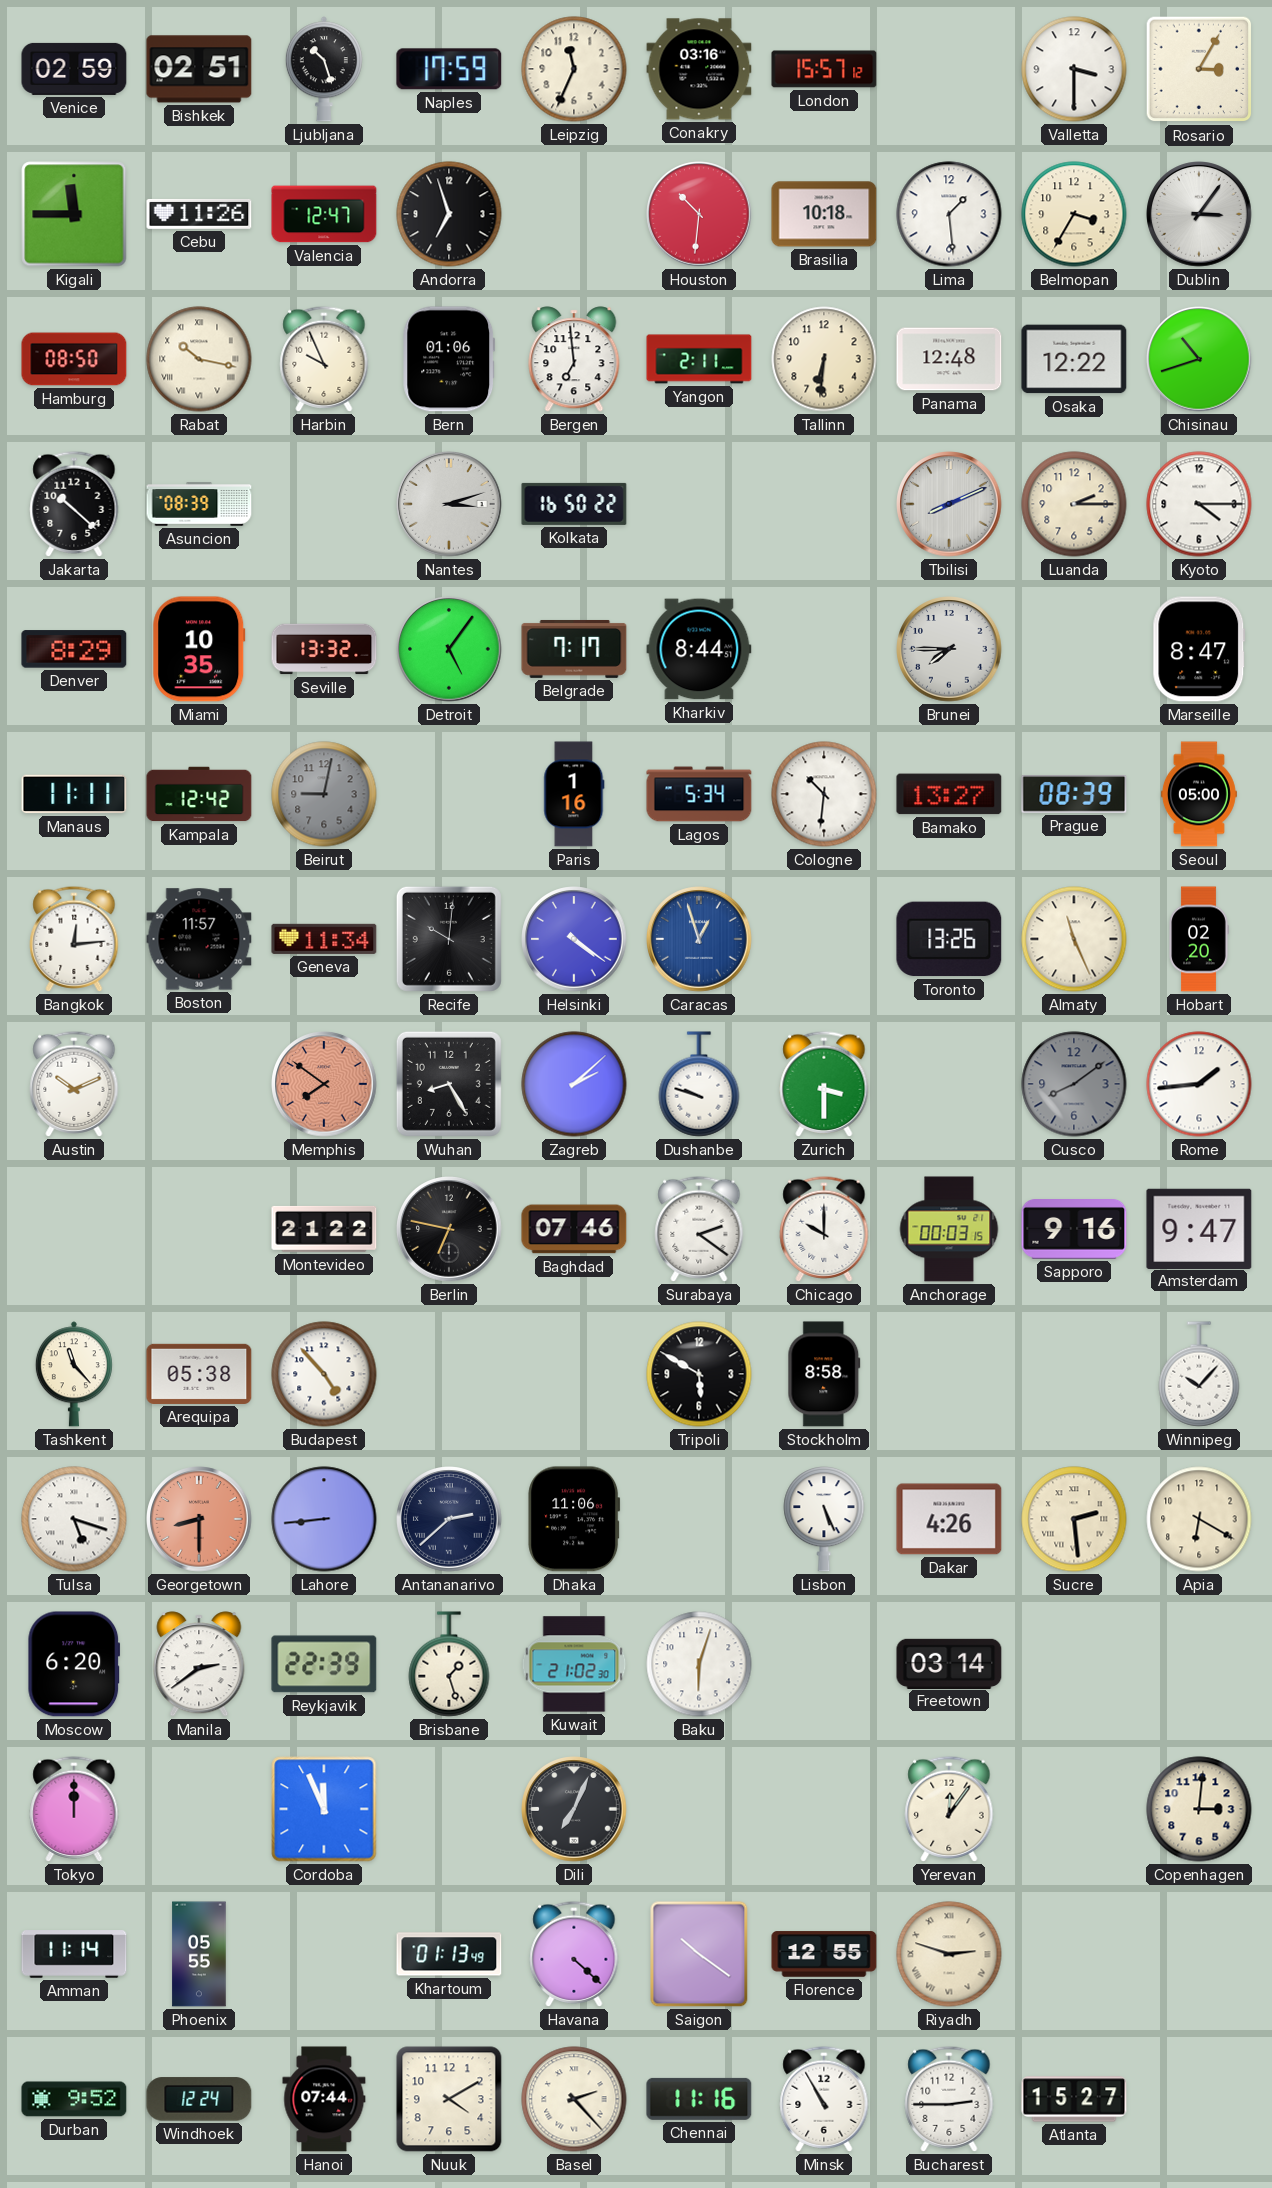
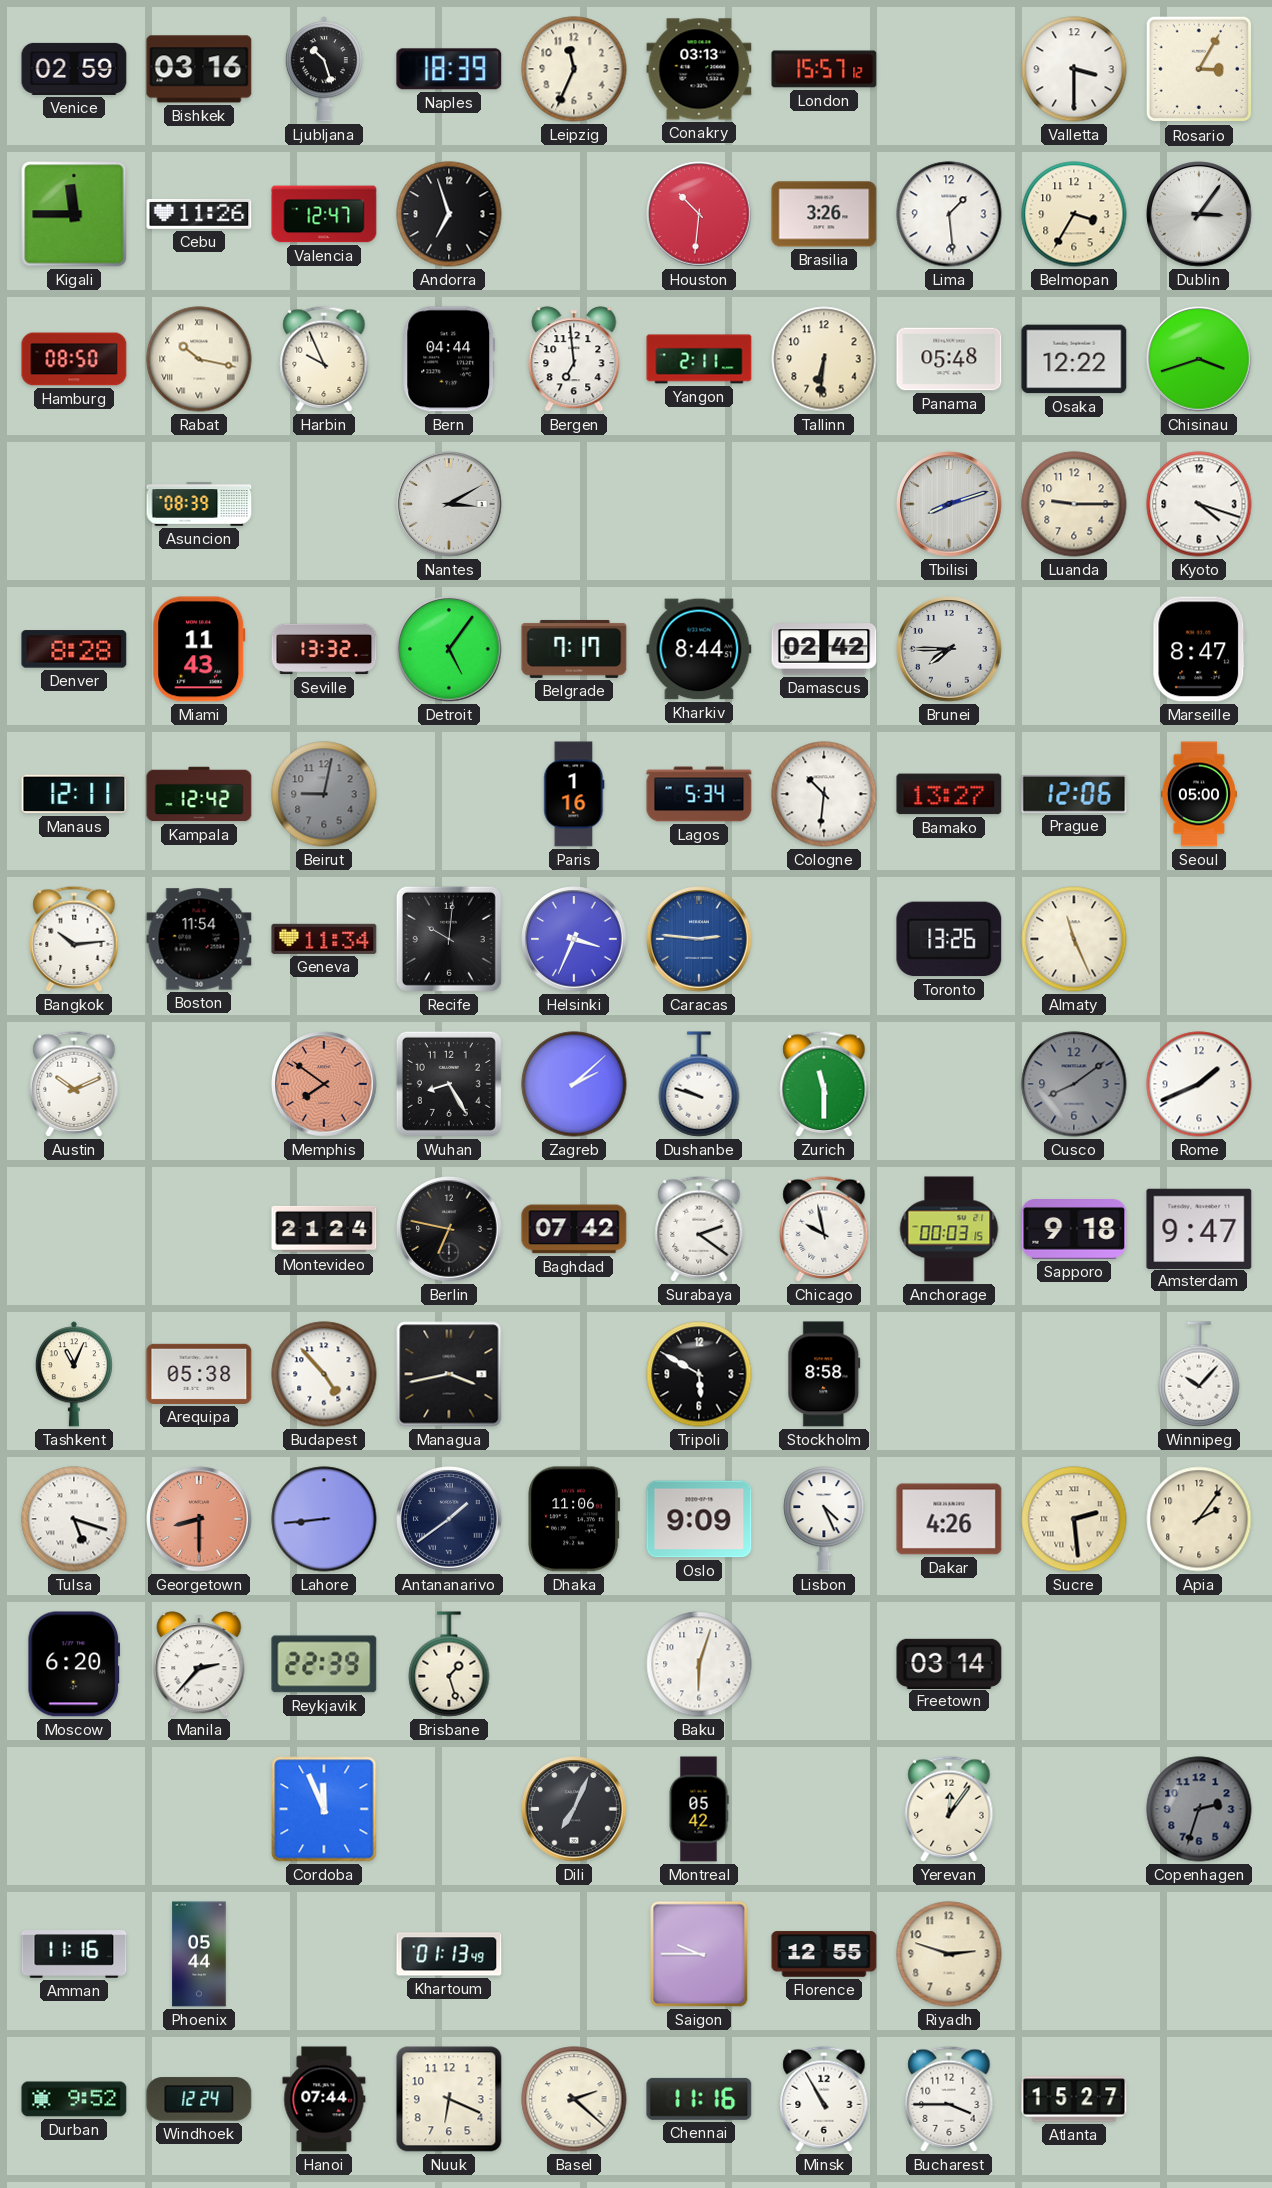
Bishkek: 02:51 -> 03:16 (199, 69)
Naples: 17:59 -> 18:39 (449, 69)
Conakry: 03:16 -> 03:13 (699, 69)
Brasilia: 10:18 -> 3:26 (824, 214)
Bern: 01:06 -> 04:44 (449, 359)
Panama: 12:48 -> 05:48 (949, 359)
Chisinau: 10:42 -> 3:42 (1199, 359)
Jakarta: 10:22 -> none (74, 504)
Nantes: 3:12 -> 3:10 (449, 504)
Kolkata: 16:50 -> none (574, 504)
Tbilisi: 8:11 -> 8:12 (949, 504)
Luanda: 2:15 -> 9:15 (1074, 504)
Kyoto: 4:15 -> 4:18 (1199, 504)
Denver: 8:29 -> 8:28 (74, 649)
Miami: 10:35 -> 11:43 (199, 649)
Damascus: none -> 02:42 (824, 649)
Manaus: 11:11 -> 12:11 (74, 794)
Prague: 08:39 -> 12:06 (1074, 794)
Bangkok: 12:14 -> 10:14 (74, 939)
Boston: 11:57 -> 11:54 (199, 939)
Helsinki: 4:21 -> 3:34 (574, 939)
Caracas: 12:57 -> 2:46 (699, 939)
Hobart: 02:20 -> none (1199, 939)
Zurich: 3:30 -> 11:30 (824, 1084)
Rome: 1:44 -> 1:41 (1199, 1084)
Montevideo: 21:22 -> 21:24 (324, 1229)
Baghdad: 07:46 -> 07:42 (574, 1229)
Chicago: 10:00 -> 9:58 (824, 1229)
Sapporo: 9:16 -> 9:18 (1074, 1230)
Tashkent: 11:23 -> 11:04 (74, 1374)
Managua: none -> 3:43 (449, 1374)
Antananarivo: 2:38 -> 1:39 (449, 1519)
Oslo: none -> 9:09 (699, 1519)
Lisbon: 5:26 -> 4:26 (824, 1519)
Apia: 6:20 -> 2:06 (1199, 1519)
Manila: 2:39 -> 2:37 (199, 1664)
Kuwait: 21:02 -> none (574, 1664)
Tokyo: 12:00 -> none (74, 1809)
Montreal: none -> 05:42 (699, 1809)
Copenhagen: 3:01 -> 2:33 (1199, 1809)
Copenhagen dial: cream -> grey (1199, 1809)
Amman: 11:14 -> 11:16 (74, 1954)
Phoenix: 05:55 -> 05:44 (199, 1954)
Havana: 4:22 -> none (574, 1954)
Saigon: 10:21 -> 9:45 (699, 1954)
Riyadh numerals: Roman -> Arabic (949, 1954)
Nuuk: 4:10 -> 6:19 (449, 2099)
Basel: 2:23 -> 2:22 (574, 2099)
Bucharest: 2:45 -> 3:45 (949, 2099)
